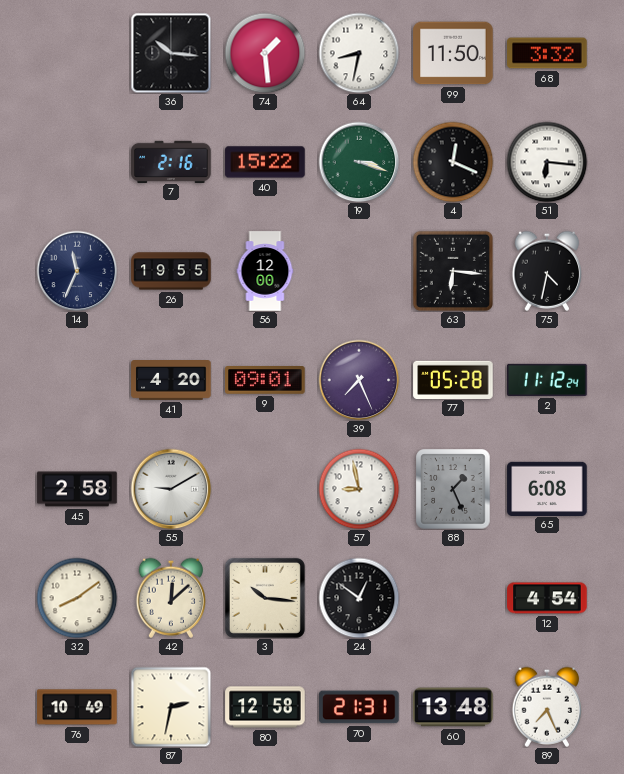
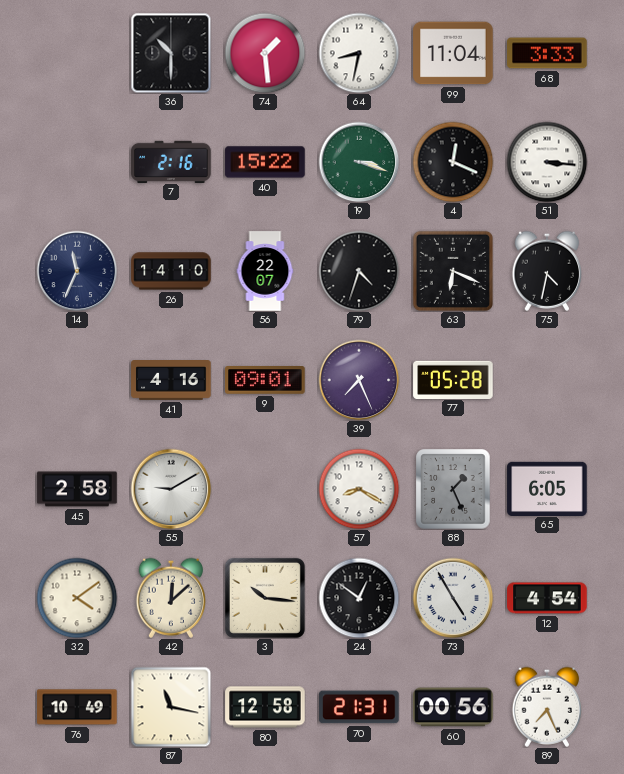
36: 10:16 -> 10:30 (171, 53)
99: 11:50 -> 11:04 (453, 53)
68: 3:32 -> 3:33 (547, 53)
51: 6:16 -> 3:16 (547, 162)
26: 19:55 -> 14:10 (171, 271)
56: 12:00 -> 22:07 (265, 271)
79: none -> 4:33 (359, 271)
63: 6:16 -> 6:19 (452, 270)
41: 4:20 -> 4:16 (171, 381)
2: 11:12 -> none (547, 380)
57: 8:58 -> 8:20 (359, 489)
65: 6:08 -> 6:05 (547, 488)
32: 8:09 -> 4:09 (77, 598)
73: none -> 4:55 (453, 598)
87: 2:32 -> 11:17 (171, 707)
60: 13:48 -> 00:56 (453, 707)
